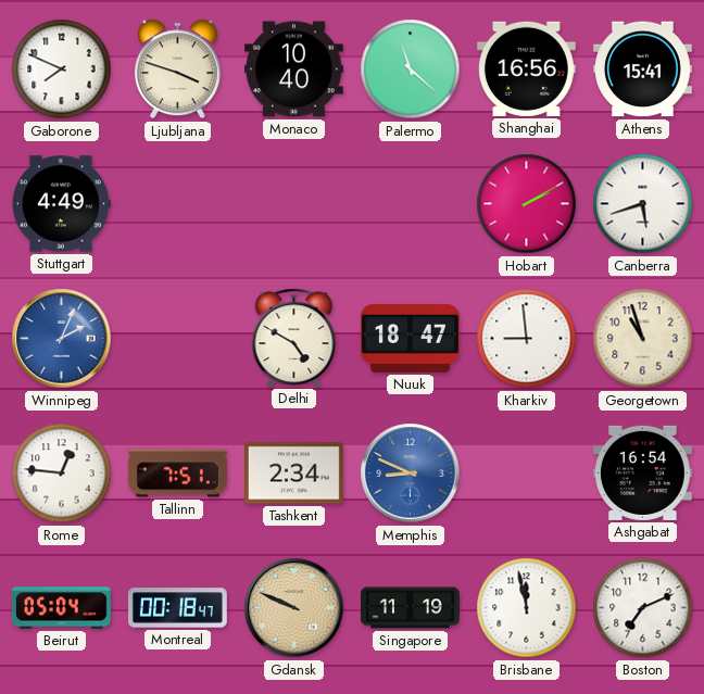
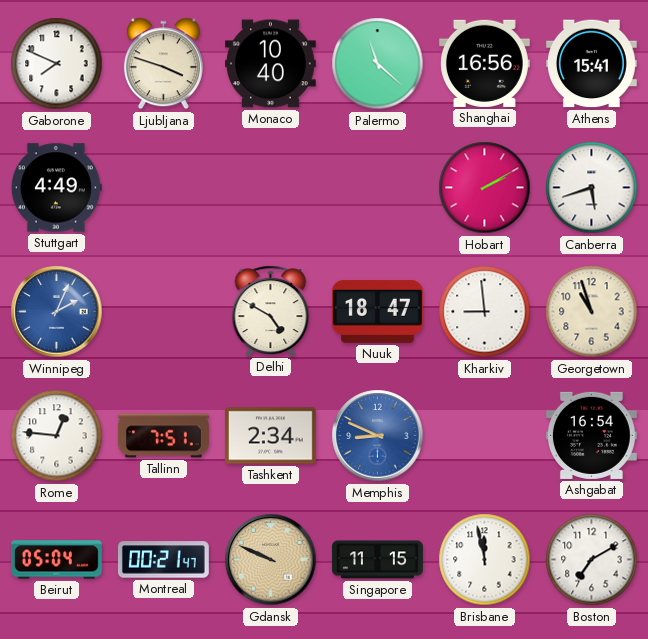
Montreal: 00:18 -> 00:21 (164, 560)
Singapore: 11:19 -> 11:15 (378, 560)
Boston: 7:11 -> 7:10 (592, 560)
